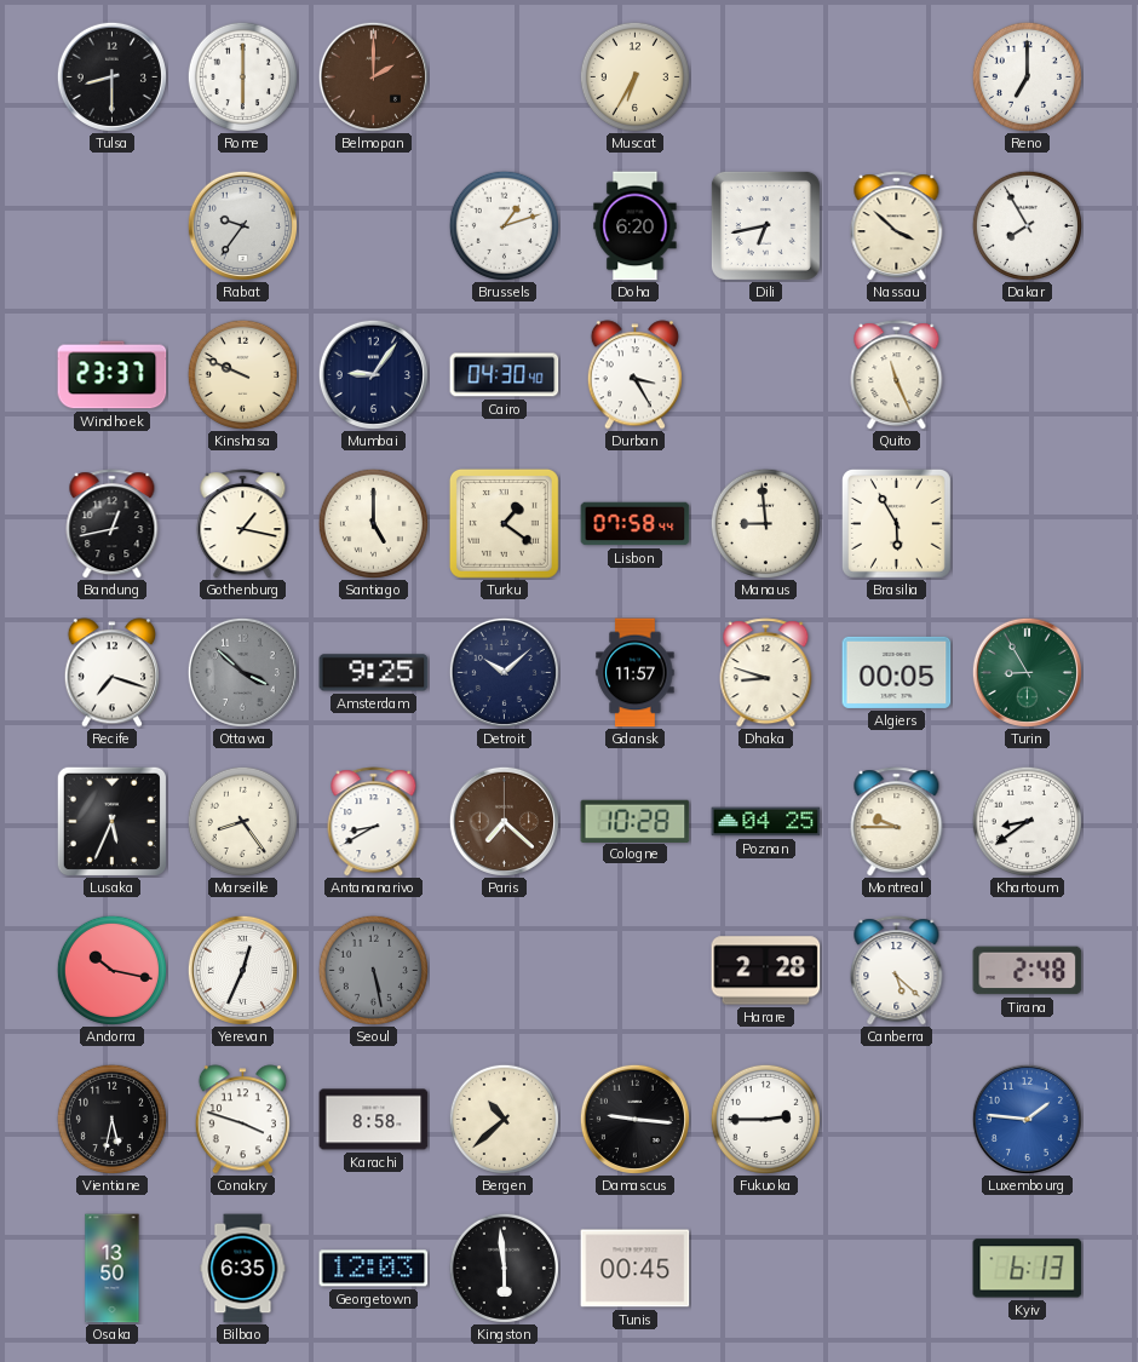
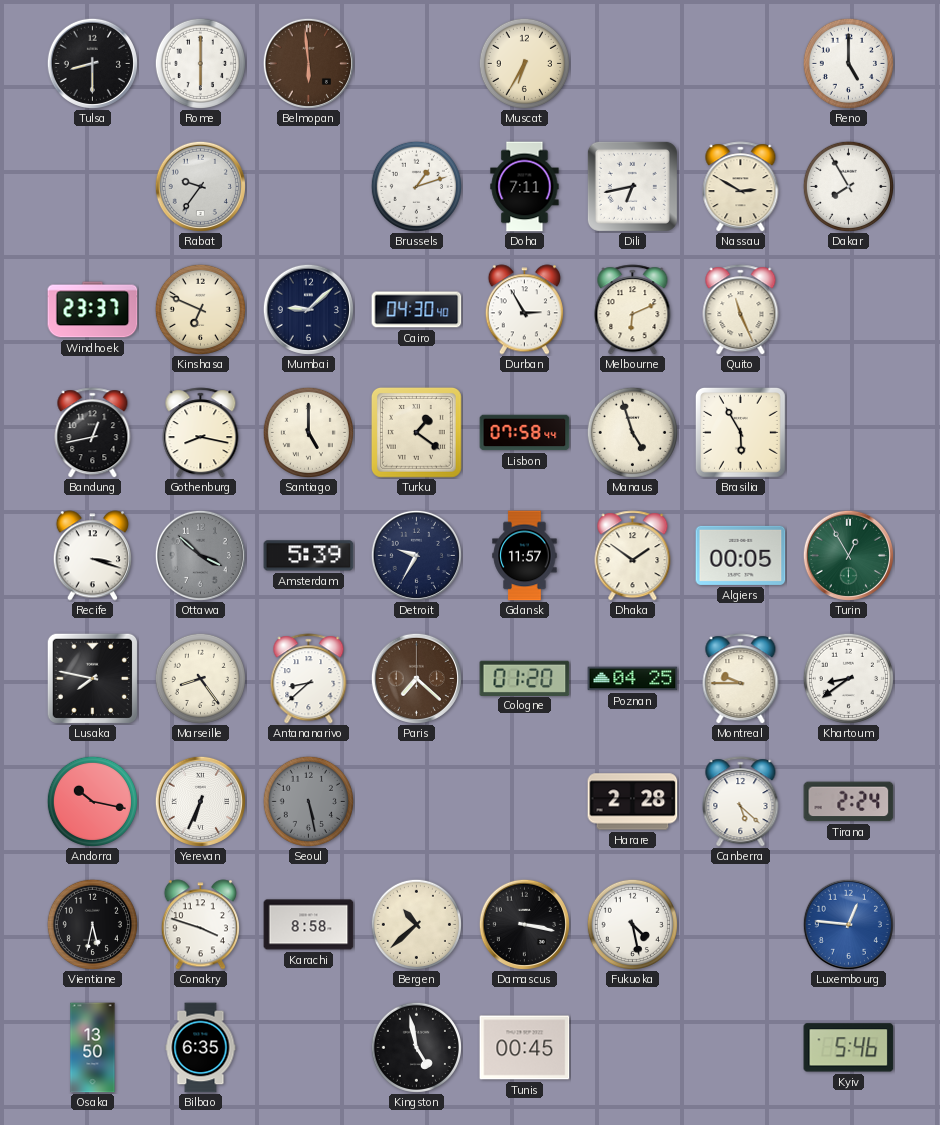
Belmopan: 2:00 -> 5:59 (308, 63)
Reno: 7:00 -> 5:00 (848, 63)
Doha: 6:20 -> 7:11 (525, 187)
Nassau: 3:52 -> 2:50 (741, 187)
Kinshasa: 9:49 -> 6:49 (200, 309)
Mumbai: 9:06 -> 9:08 (308, 309)
Durban: 3:25 -> 2:55 (524, 310)
Melbourne: none -> 6:11 (633, 310)
Gothenburg: 1:17 -> 8:17 (201, 433)
Manaus: 8:59 -> 4:57 (632, 432)
Recife: 7:18 -> 3:18 (92, 556)
Amsterdam: 9:25 -> 5:39 (309, 556)
Detroit: 10:08 -> 9:35 (416, 555)
Dhaka: 8:48 -> 1:51 (633, 556)
Turin: 8:55 -> 12:55 (848, 555)
Lusaka: 5:34 -> 7:47 (92, 678)
Antananarivo: 8:40 -> 8:38 (309, 679)
Cologne: 10:28 -> 01:20 (525, 678)
Yerevan: 12:34 -> 6:34 (200, 801)
Tirana: 2:48 -> 2:24 (849, 802)
Damascus: 9:16 -> 3:17 (524, 924)
Fukuoka: 2:45 -> 4:28 (632, 924)
Luxembourg: 1:46 -> 12:46 (848, 924)
Georgetown: 12:03 -> none (374, 1269)
Kingston: 5:59 -> 4:58 (416, 1047)
Kyiv: 6:13 -> 5:46 (849, 1048)
